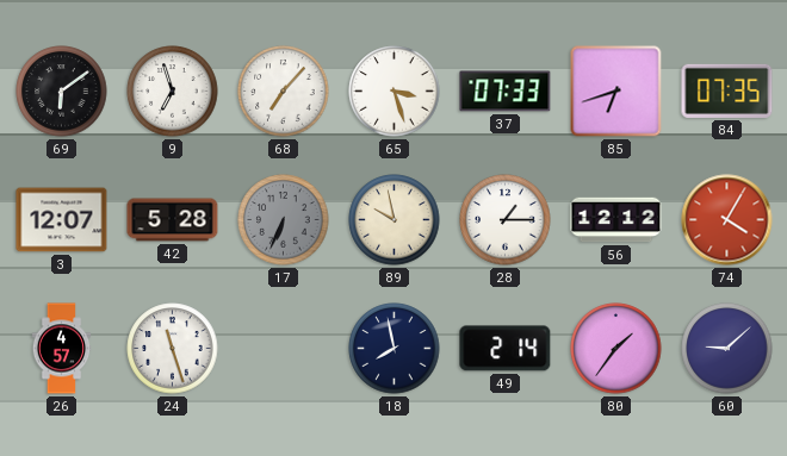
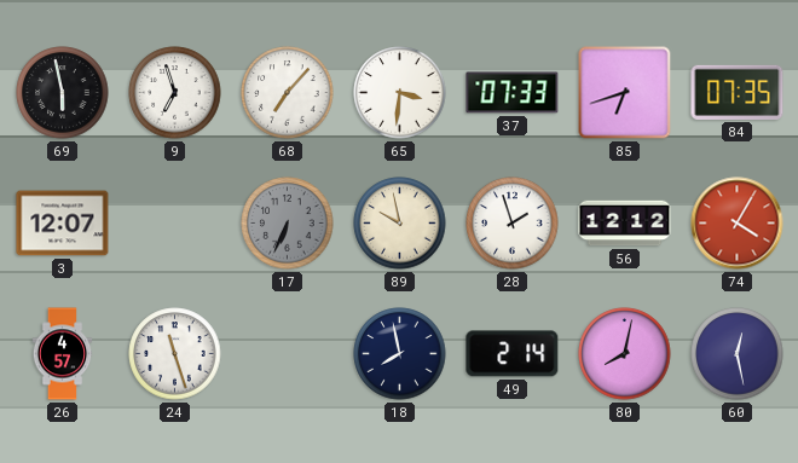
69: 6:09 -> 5:58 (63, 93)
65: 3:27 -> 3:31 (400, 93)
42: 5:28 -> none (173, 220)
28: 1:15 -> 1:57 (513, 224)
80: 1:36 -> 8:02 (625, 354)
60: 9:08 -> 12:28 (738, 354)
